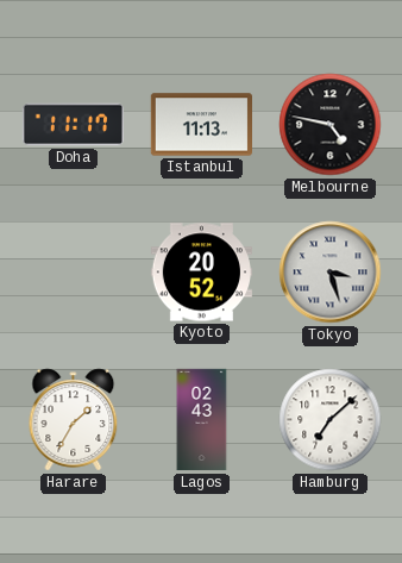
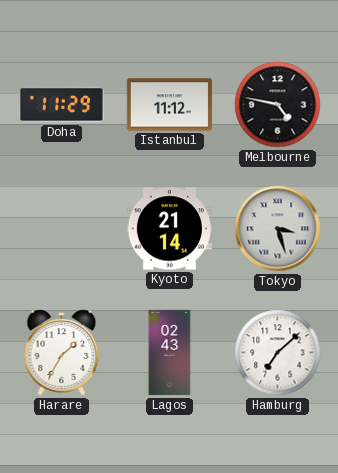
Doha: 11:17 -> 11:29 (61, 105)
Istanbul: 11:13 -> 11:12 (169, 105)
Kyoto: 20:52 -> 21:14 (169, 229)
